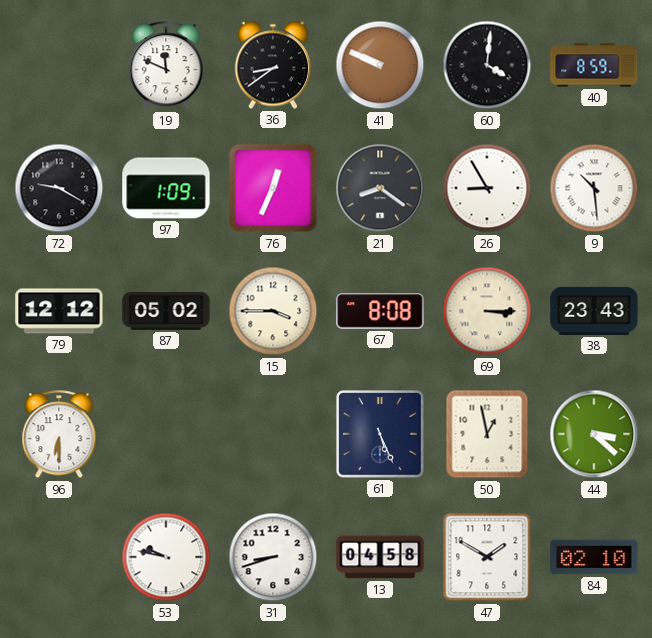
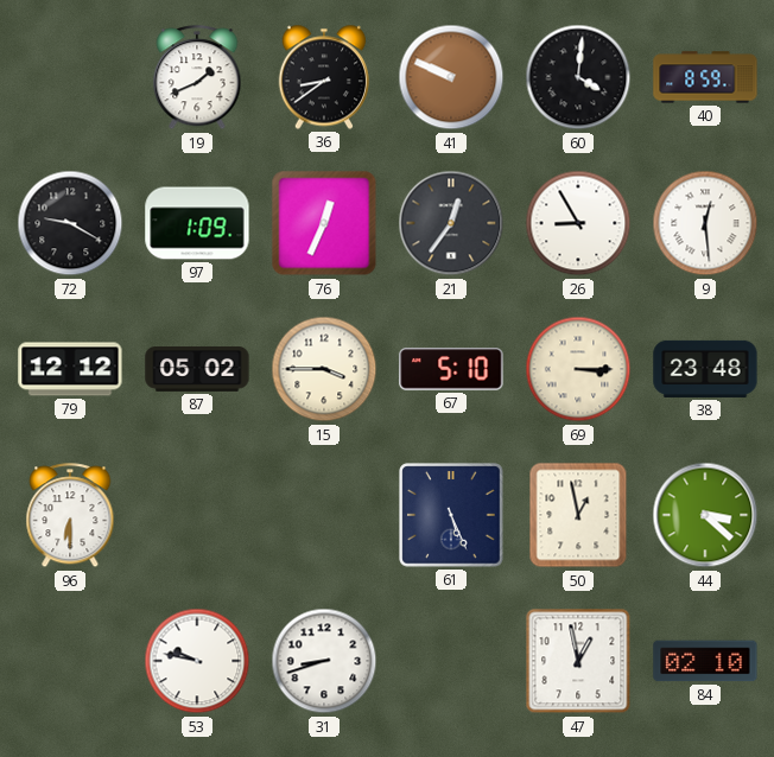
19: 11:49 -> 1:41 (197, 78)
21: 8:21 -> 12:36 (451, 223)
9: 10:29 -> 12:29 (705, 223)
67: 8:08 -> 5:10 (451, 369)
38: 23:43 -> 23:48 (705, 369)
13: 04:58 -> none (380, 557)
47: 1:50 -> 12:58 (578, 661)
